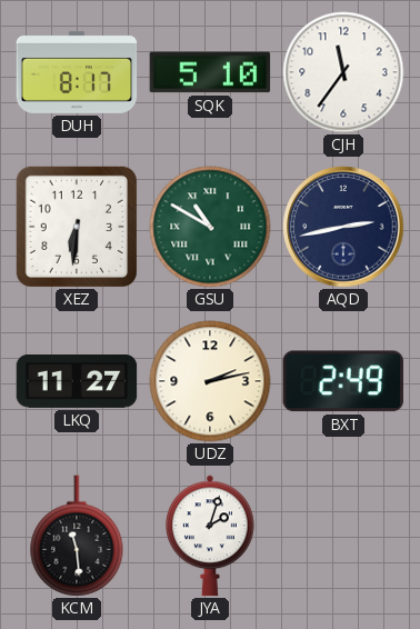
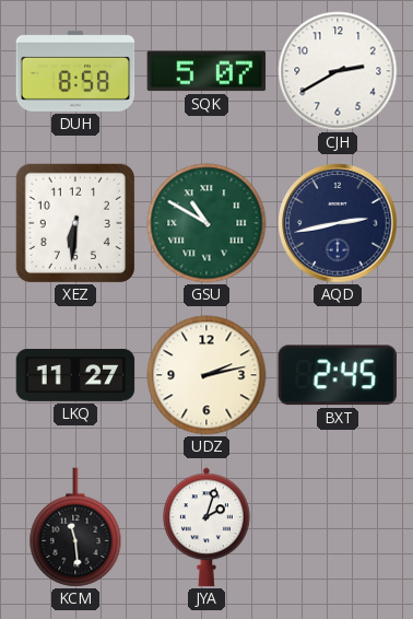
DUH: 8:17 -> 8:58 (75, 71)
SQK: 5:10 -> 5:07 (206, 71)
CJH: 11:36 -> 2:40 (338, 71)
BXT: 2:49 -> 2:45 (338, 375)
